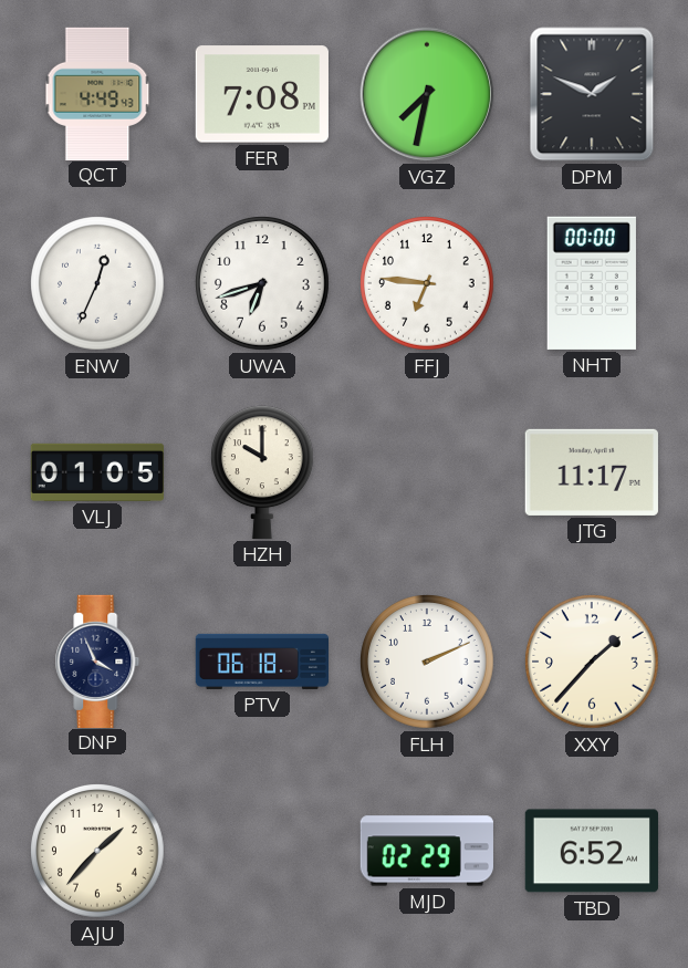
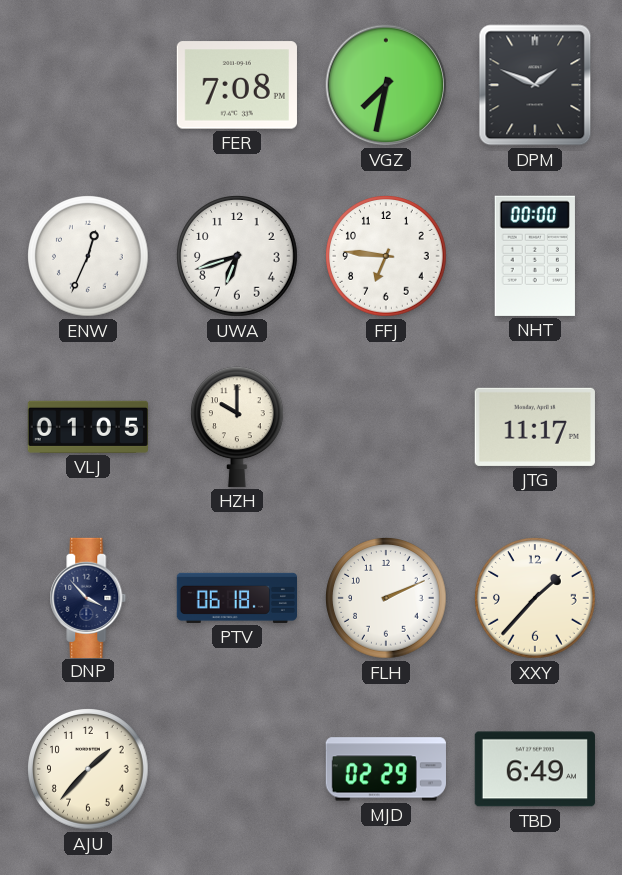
QCT: 4:49 -> none (97, 93)
DNP: 3:56 -> 3:53 (88, 597)
TBD: 6:52 -> 6:49 (535, 769)
